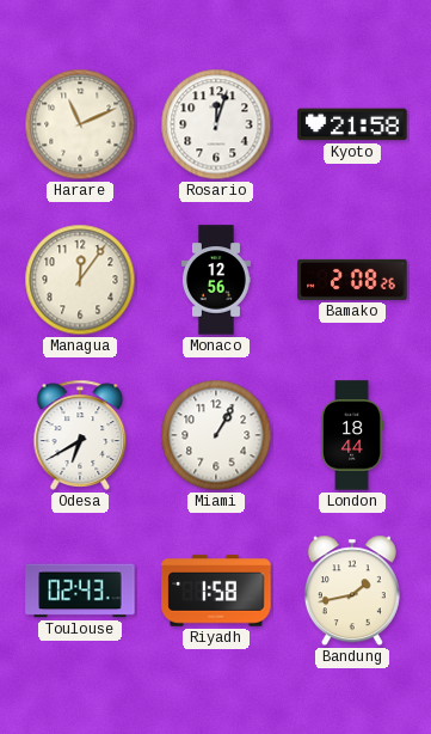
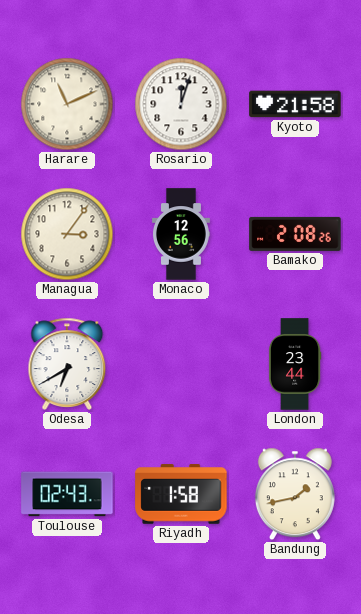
Managua: 12:06 -> 3:06 (67, 234)
Miami: 1:05 -> none (216, 435)
London: 18:44 -> 23:44 (295, 364)
